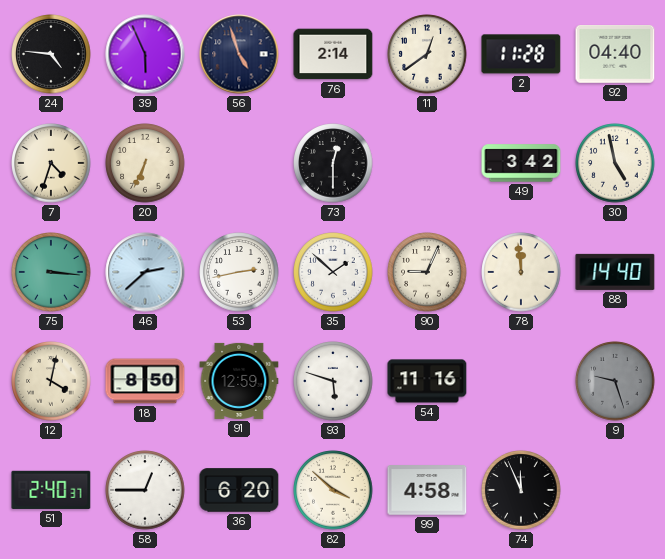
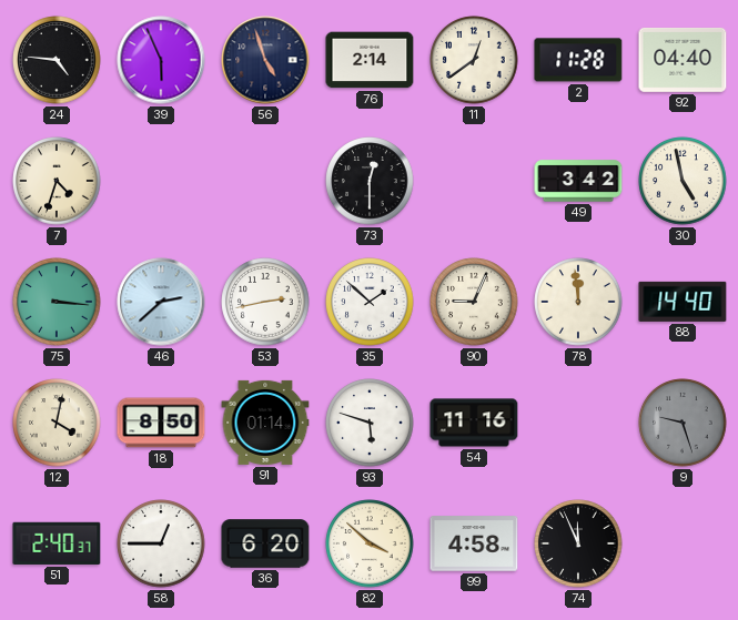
20: 6:34 -> none (145, 163)
91: 12:59 -> 01:14 (265, 423)
